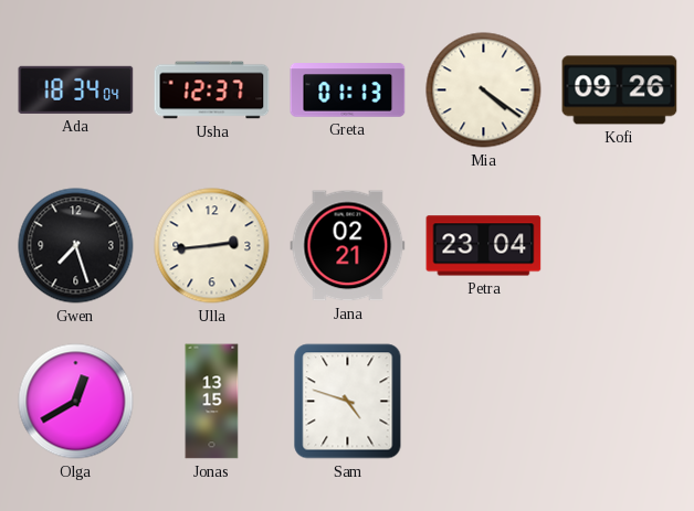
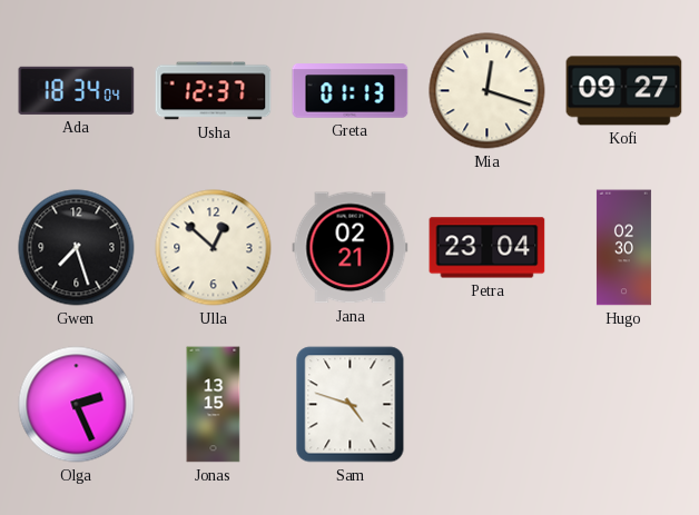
Mia: 4:21 -> 12:18 (488, 91)
Kofi: 09:26 -> 09:27 (624, 91)
Ulla: 2:44 -> 12:52 (214, 248)
Hugo: none -> 02:30 (623, 248)
Olga: 12:40 -> 2:26 (77, 405)
